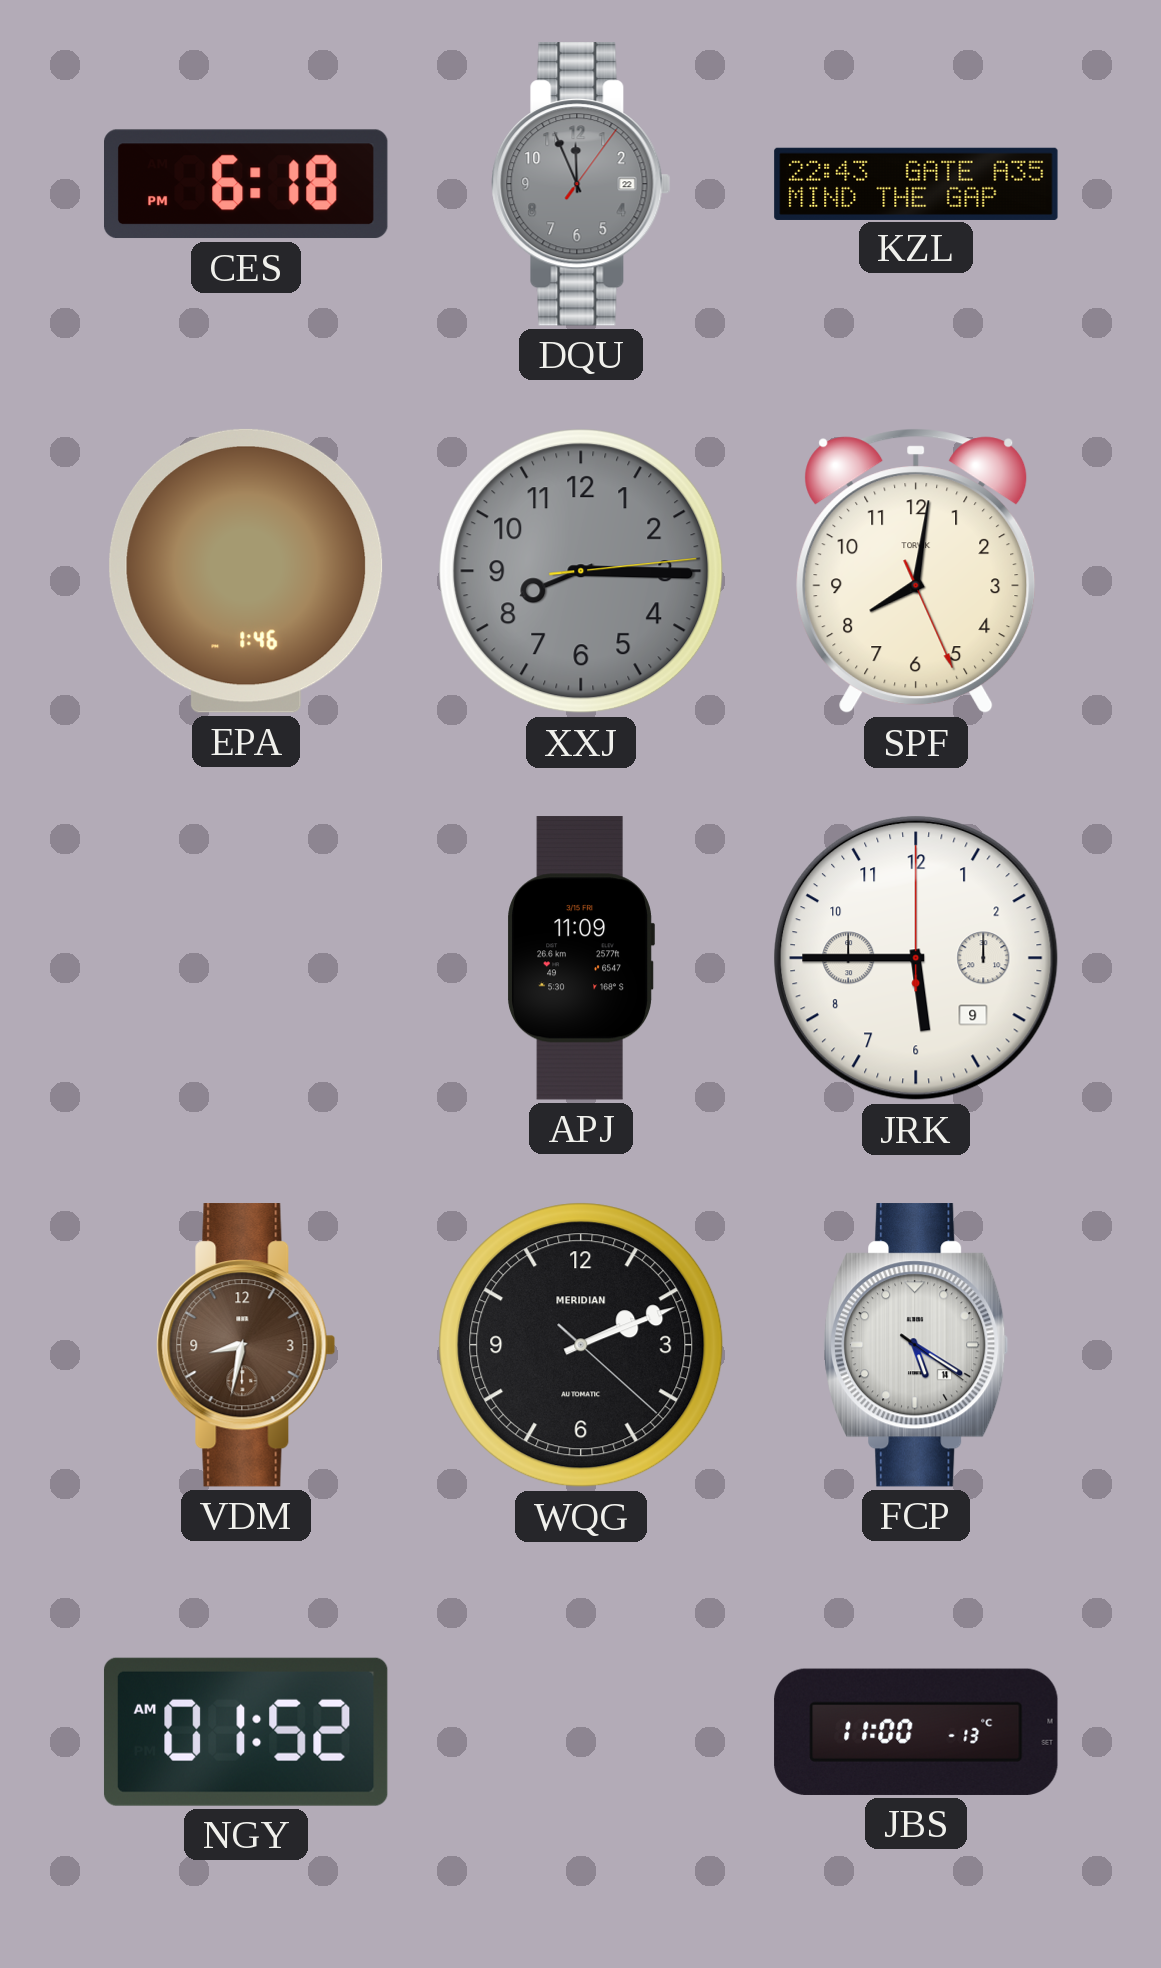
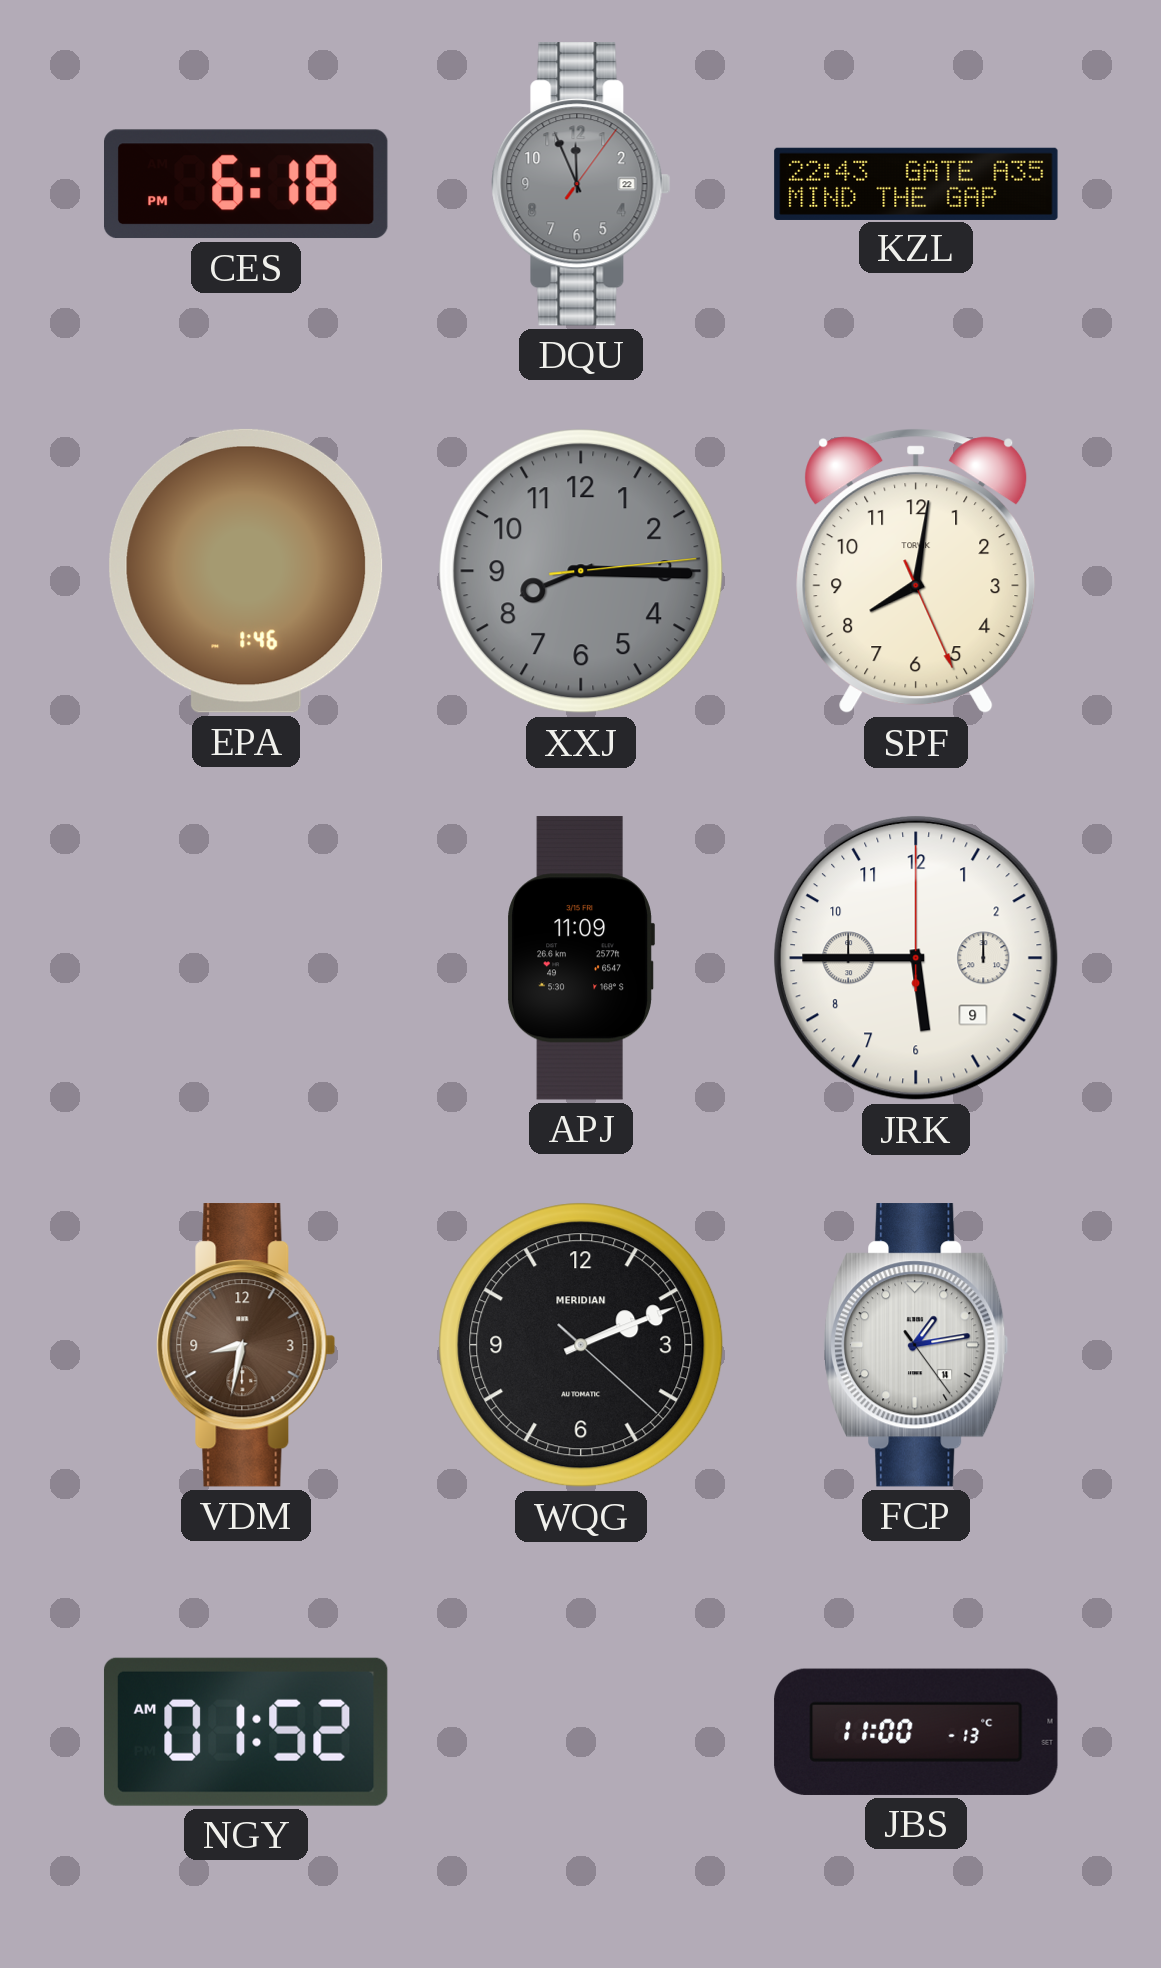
FCP: 5:20 -> 1:13 (917, 1345)
